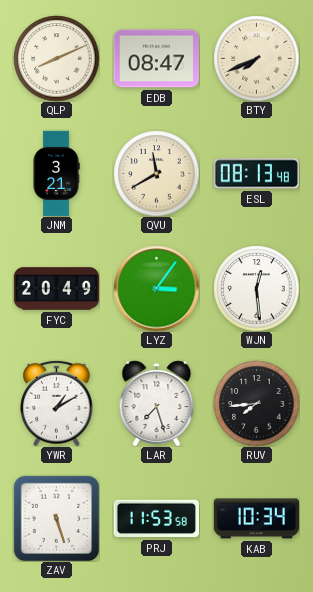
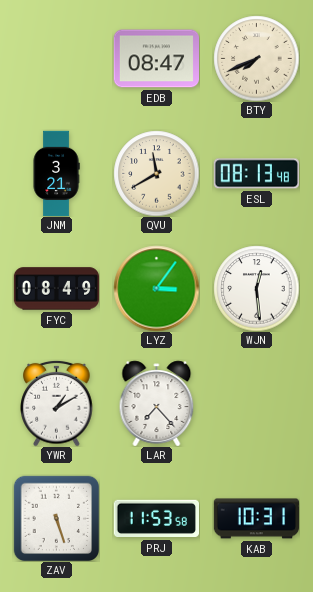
QLP: 8:11 -> none (56, 58)
FYC: 20:49 -> 08:49 (56, 289)
LAR: 7:27 -> 7:23 (157, 403)
RUV: 7:44 -> none (256, 403)
KAB: 10:34 -> 10:31 (256, 519)
